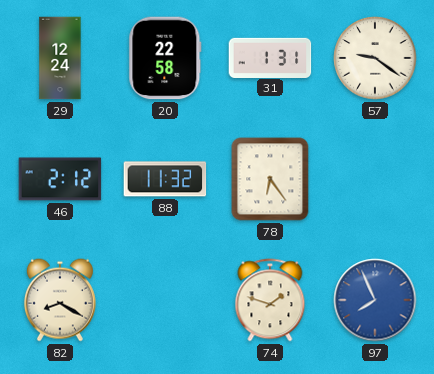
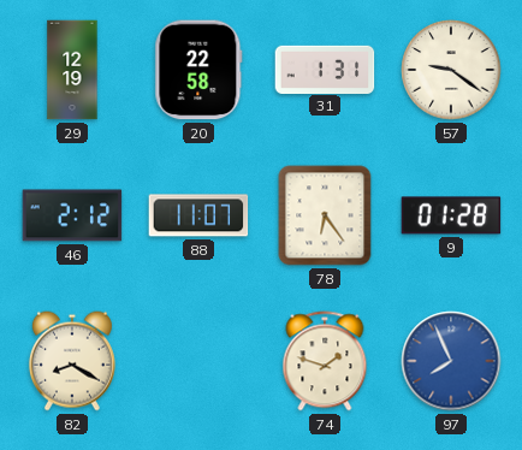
29: 12:24 -> 12:19 (72, 70)
88: 11:32 -> 11:07 (198, 215)
9: none -> 01:28 (451, 215)
